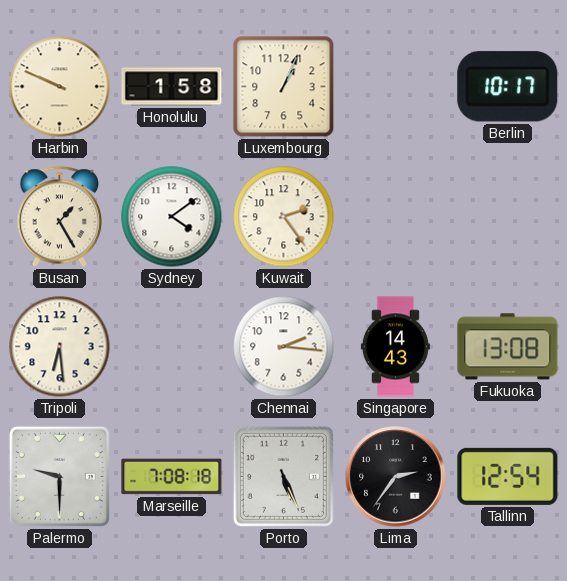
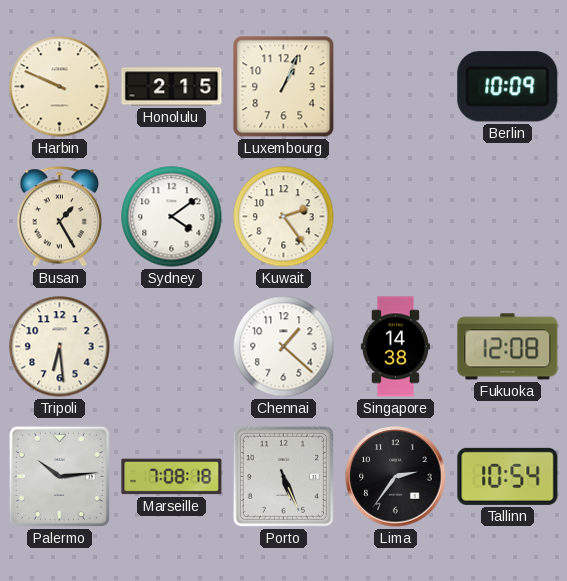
Honolulu: 1:58 -> 2:15 (172, 87)
Berlin: 10:17 -> 10:09 (508, 87)
Chennai: 2:16 -> 1:22 (284, 347)
Singapore: 14:43 -> 14:38 (395, 347)
Fukuoka: 13:08 -> 12:08 (508, 347)
Palermo: 9:30 -> 10:14 (59, 476)
Tallinn: 12:54 -> 10:54 (508, 476)
